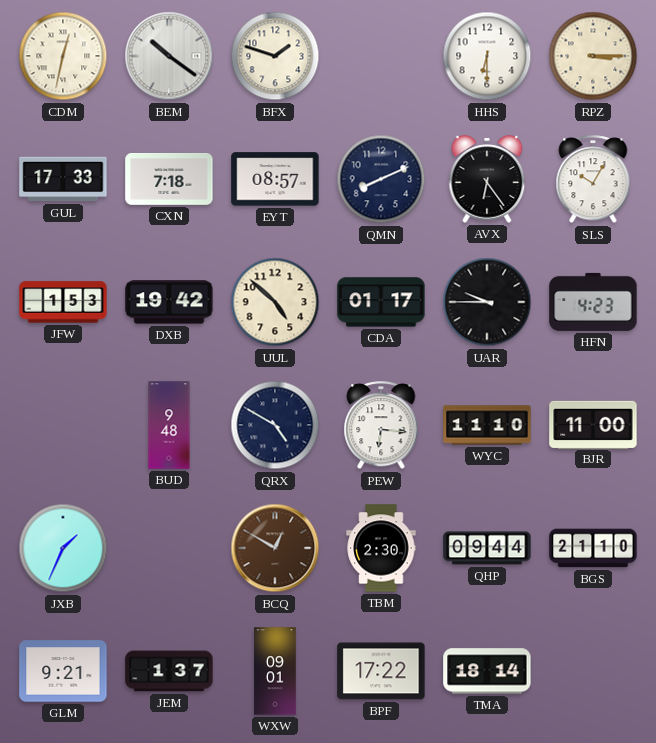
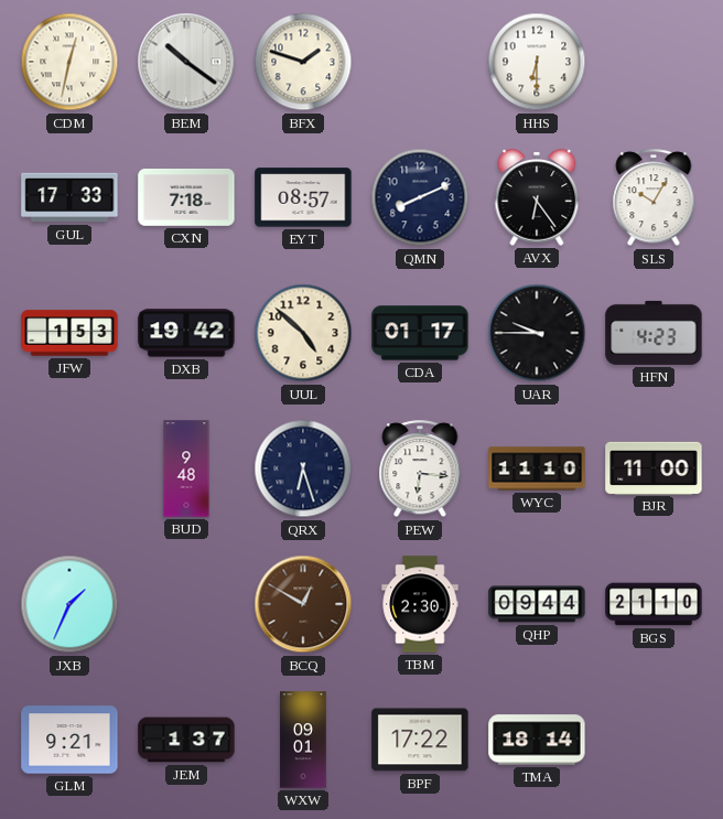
RPZ: 3:15 -> none (593, 56)
QRX: 4:50 -> 6:27 (303, 468)
